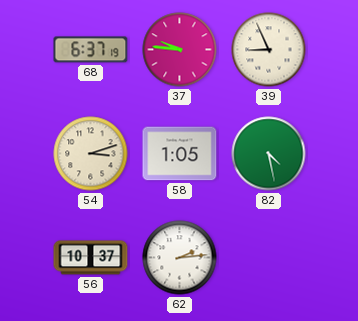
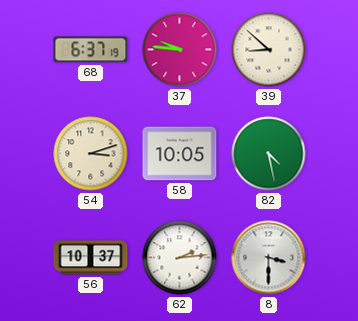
39: 8:56 -> 8:52 (269, 50)
58: 1:05 -> 10:05 (180, 154)
8: none -> 3:30 (269, 258)
